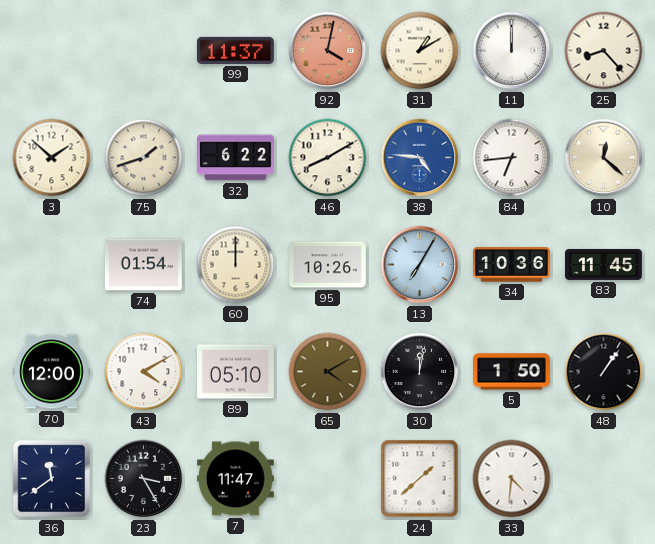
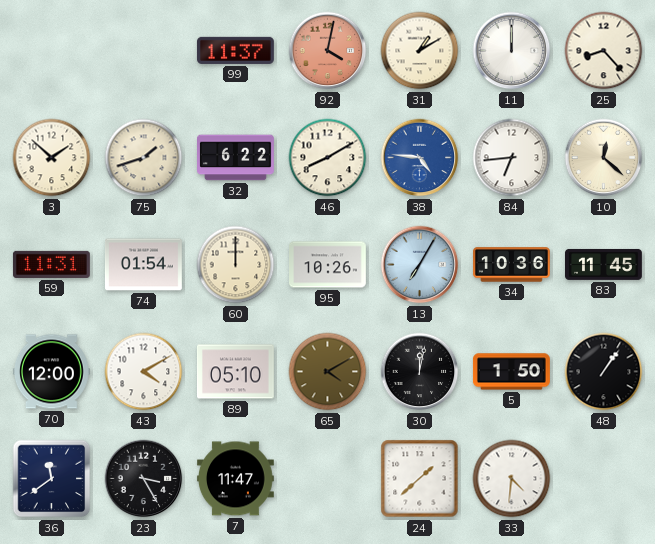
59: none -> 11:31 (51, 264)
